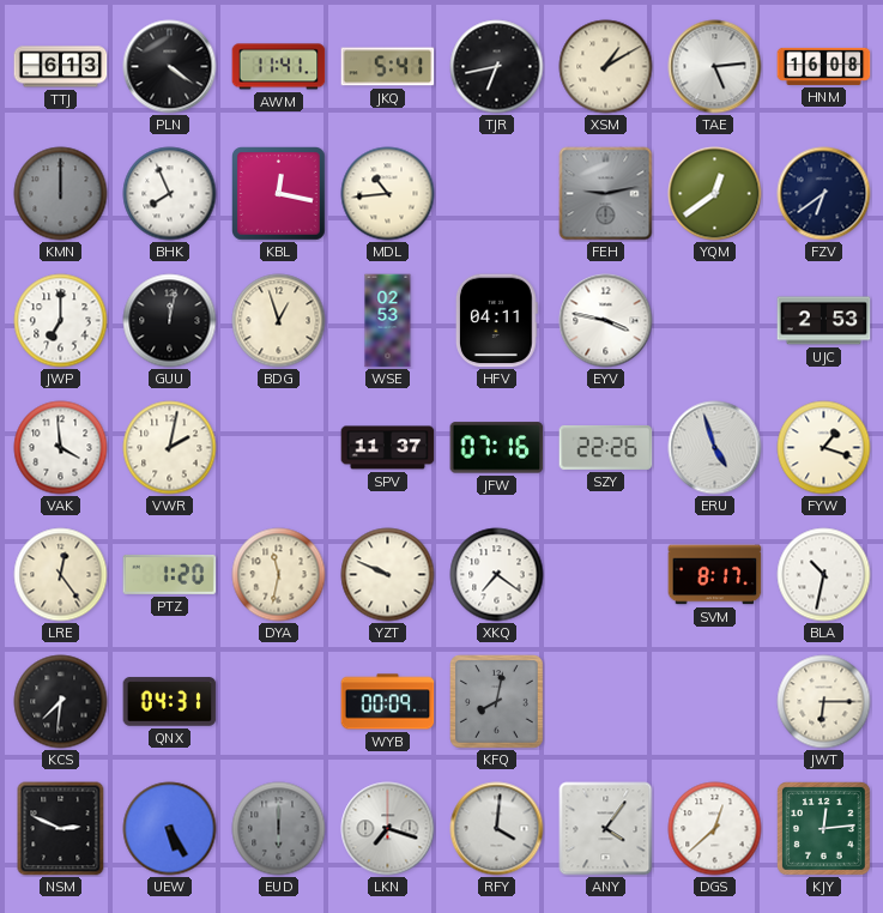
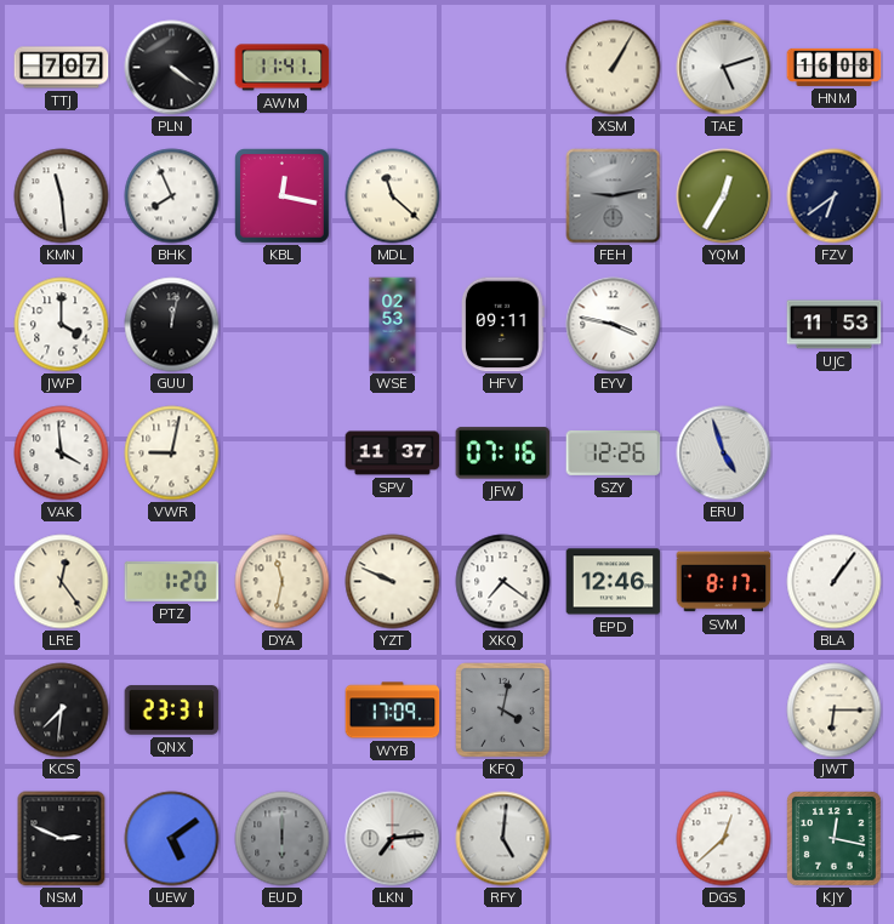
TTJ: 6:13 -> 7:07 (62, 68)
JKQ: 5:41 -> none (388, 67)
TJR: 6:43 -> none (497, 67)
XSM: 1:10 -> 1:05 (614, 68)
TAE: 5:14 -> 5:12 (724, 68)
KMN: 12:00 -> 11:29 (62, 196)
KMN dial: grey -> white (62, 196)
MDL: 10:44 -> 11:22 (393, 196)
YQM: 12:39 -> 12:35 (724, 196)
JWP: 7:00 -> 4:00 (62, 325)
BDG: 12:57 -> none (279, 321)
HFV: 04:11 -> 09:11 (502, 325)
UJC: 2:53 -> 11:53 (835, 325)
VWR: 2:02 -> 9:02 (172, 454)
SZY: 22:26 -> 12:26 (614, 452)
FYW: 1:18 -> none (824, 448)
EPD: none -> 12:46 (614, 582)
BLA: 10:32 -> 1:06 (835, 582)
QNX: 04:31 -> 23:31 (172, 711)
WYB: 00:09 -> 17:09 (393, 711)
KFQ: 8:02 -> 4:02 (503, 711)
UEW: 5:25 -> 5:09 (172, 839)
LKN: 7:18 -> 7:14 (393, 839)
RFY: 4:01 -> 5:01 (503, 839)
ANY: 4:06 -> none (606, 829)
KJY: 12:14 -> 12:17 (835, 839)
